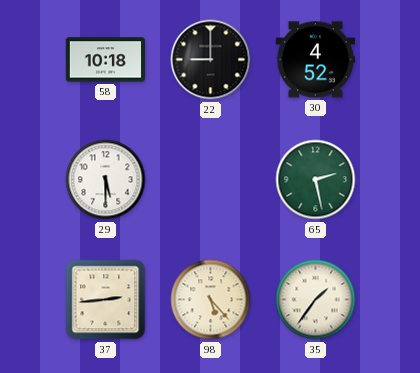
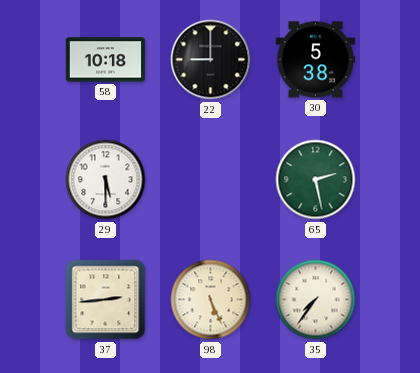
30: 4:52 -> 5:38 (315, 60)
98: 5:23 -> 5:26 (211, 300)
35: 1:36 -> 7:36 (316, 300)
